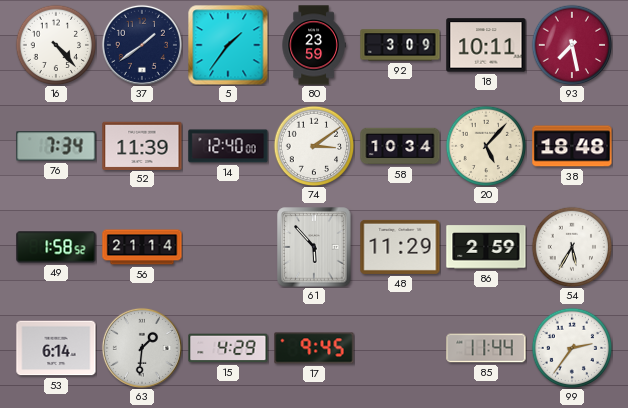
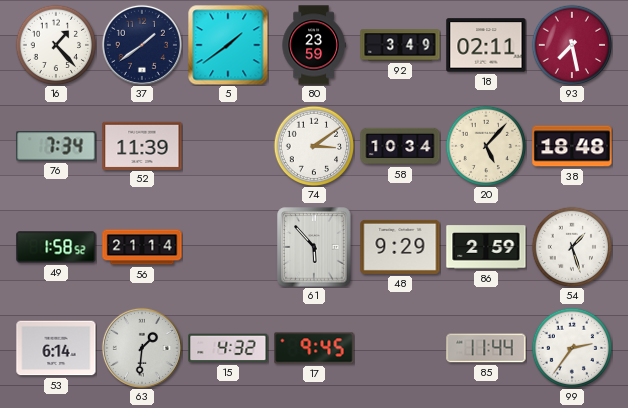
16: 4:23 -> 1:23 (56, 45)
5: 1:36 -> 1:39 (228, 45)
92: 3:09 -> 3:49 (400, 45)
18: 10:11 -> 02:11 (486, 45)
14: 12:40 -> none (228, 146)
48: 11:29 -> 9:29 (400, 247)
54: 5:35 -> 1:27 (572, 247)
15: 4:29 -> 4:32 (228, 348)
